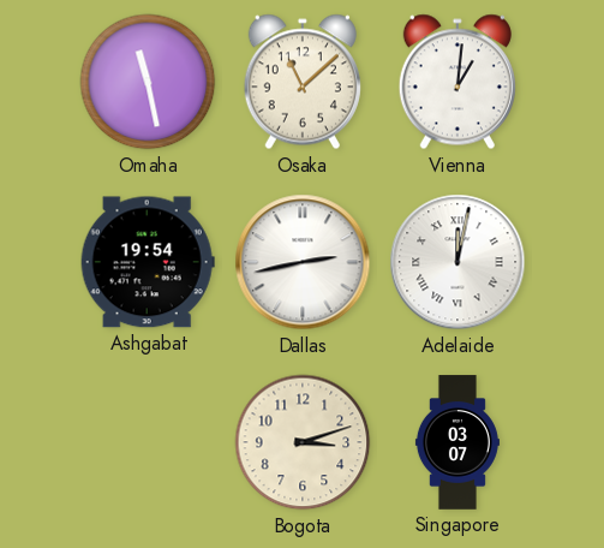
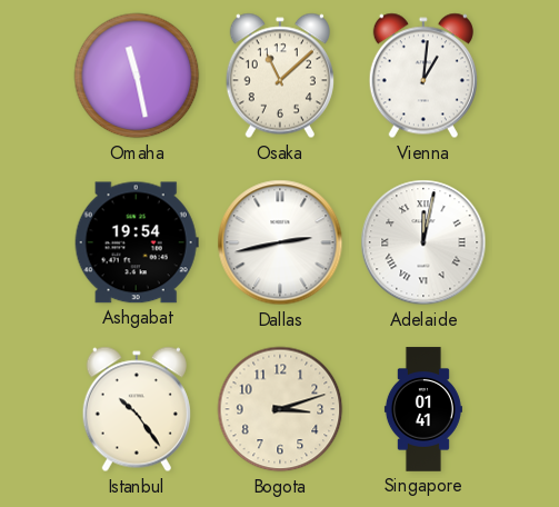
Istanbul: none -> 10:24 (137, 409)
Singapore: 03:07 -> 01:41 (423, 409)
